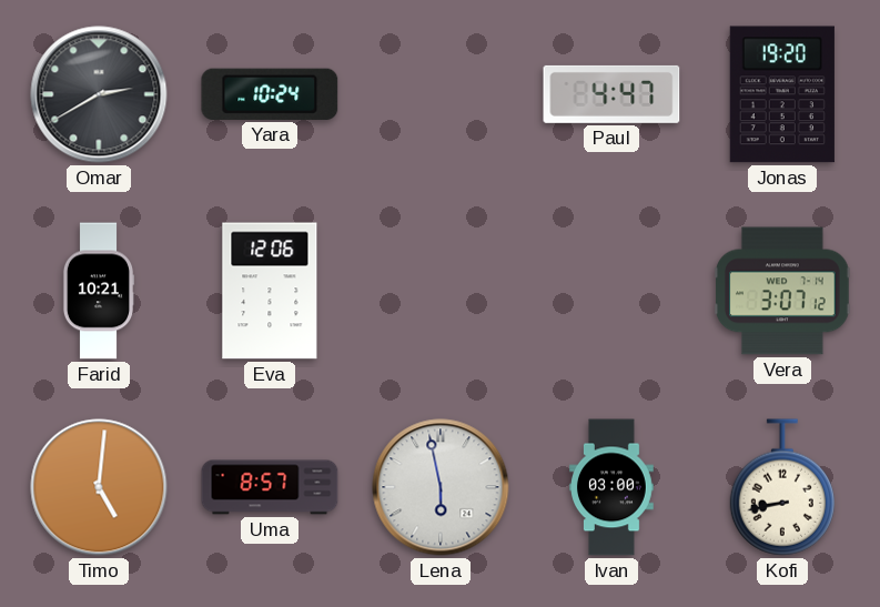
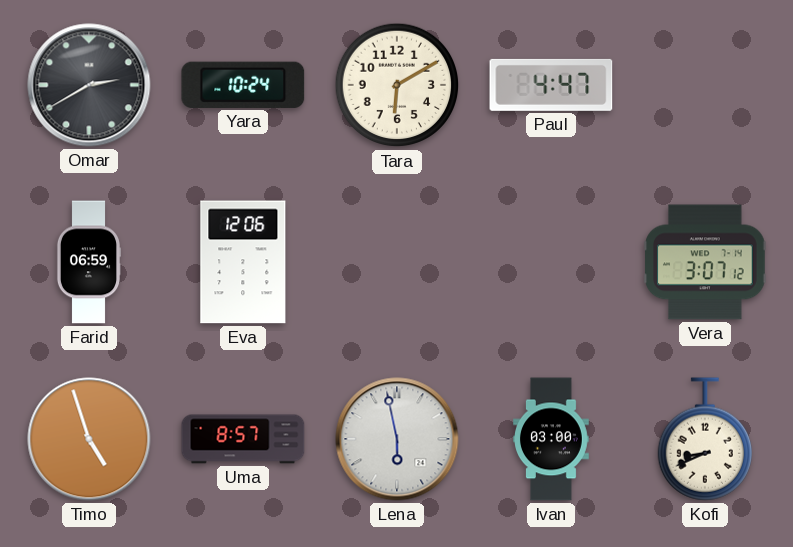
Tara: none -> 6:10 (397, 85)
Jonas: 19:20 -> none (782, 94)
Farid: 10:21 -> 06:59 (88, 262)
Timo: 5:01 -> 4:57 (89, 439)
Kofi: 8:43 -> 8:41 (704, 439)
